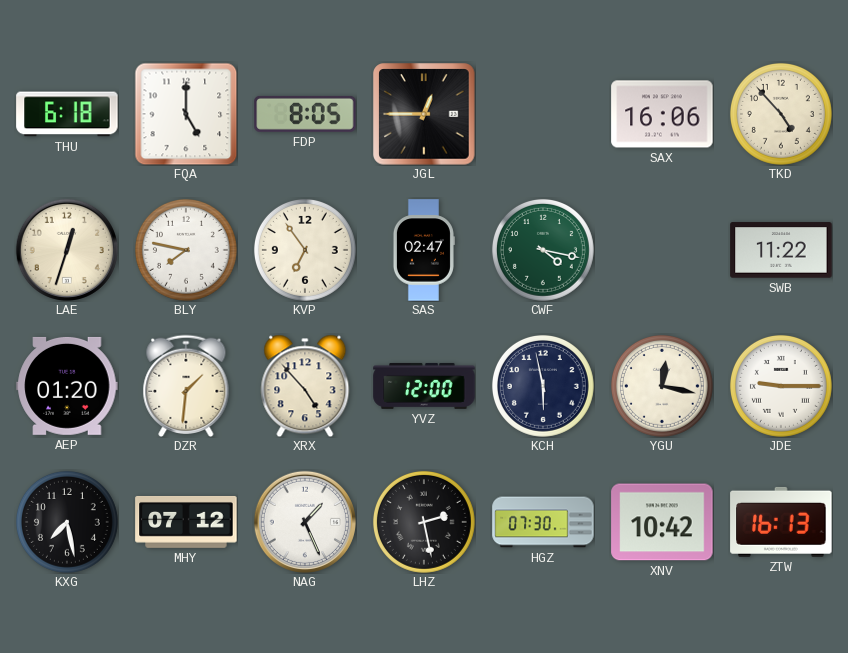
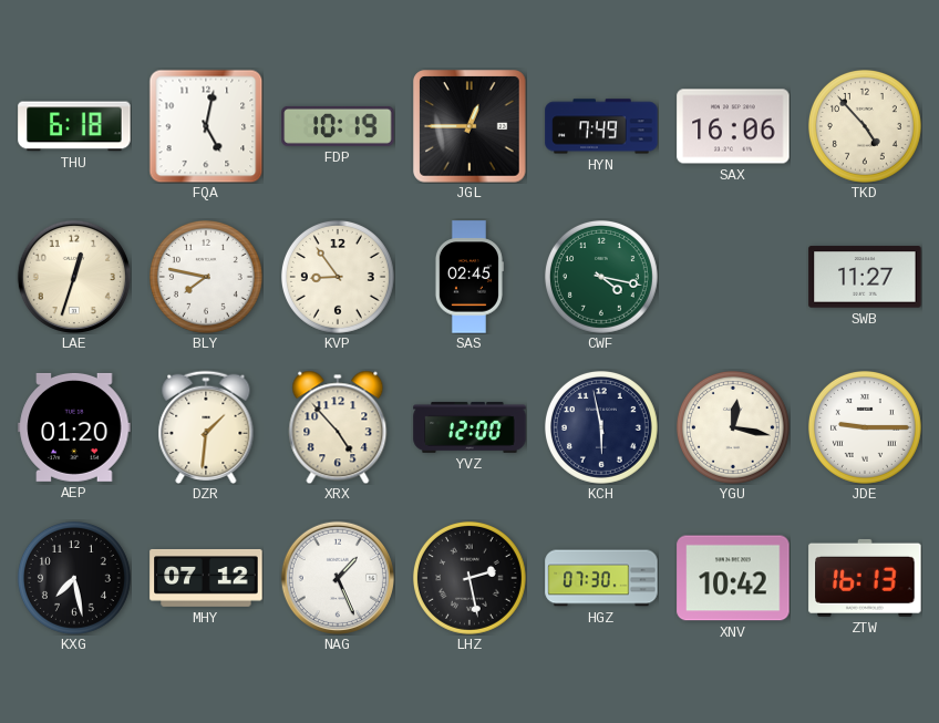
FQA: 5:00 -> 5:02 (206, 126)
FDP: 8:05 -> 10:19 (338, 126)
HYN: none -> 7:49 (601, 126)
KVP: 6:54 -> 8:54 (338, 277)
SAS: 02:47 -> 02:45 (468, 277)
SWB: 11:22 -> 11:27 (865, 277)
